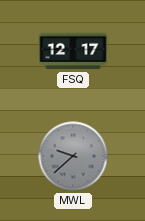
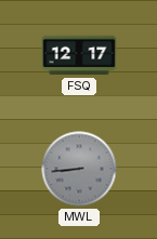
MWL: 9:38 -> 8:44 (79, 169)
